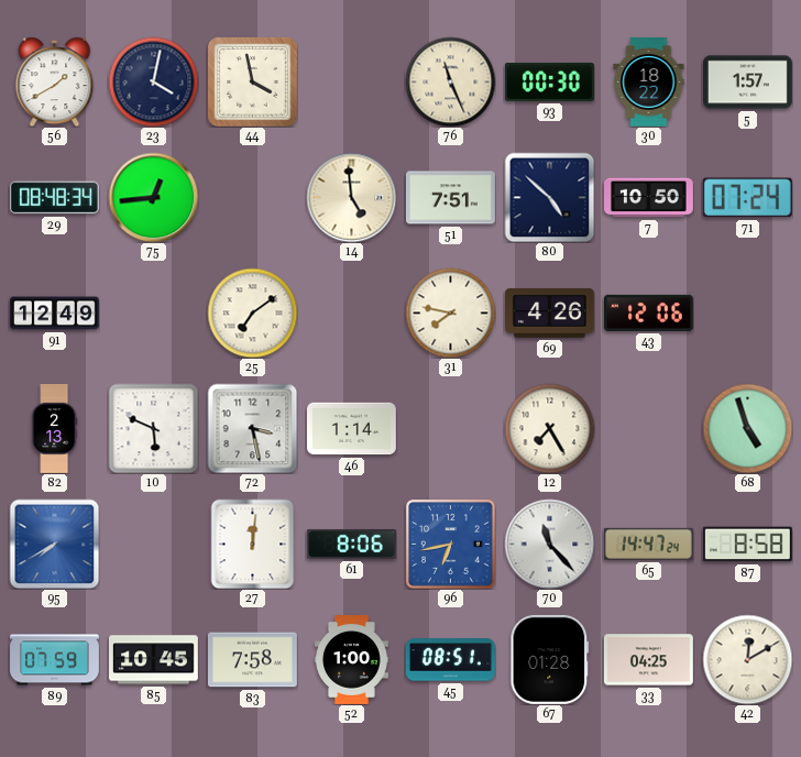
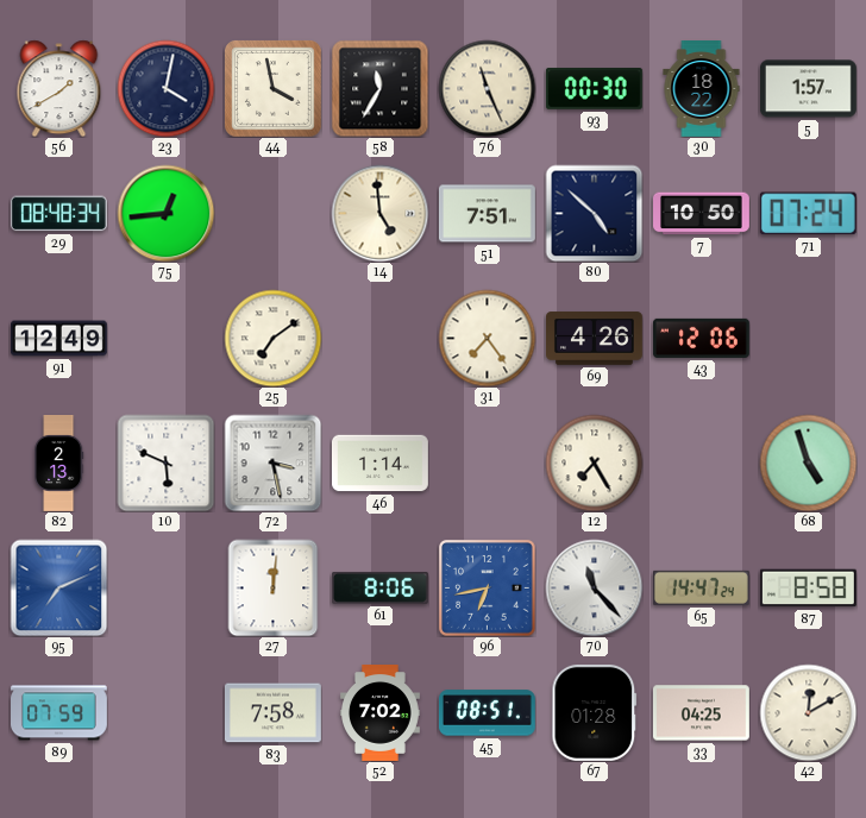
58: none -> 11:35 (379, 88)
31: 7:47 -> 7:24 (487, 338)
95: 7:40 -> 7:11 (58, 587)
85: 10:45 -> none (154, 660)
52: 1:00 -> 7:02 (381, 713)
